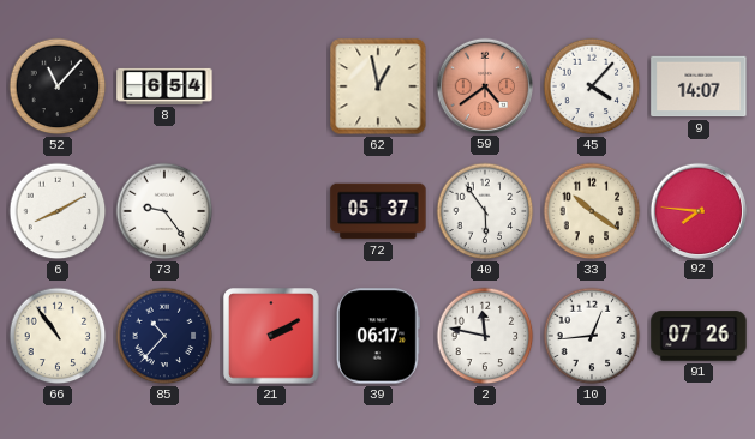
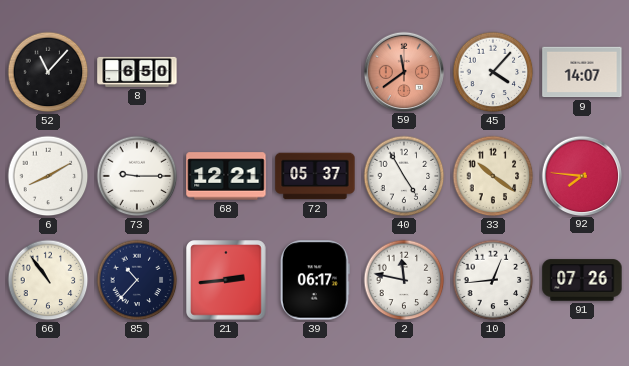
8: 6:54 -> 6:50 (137, 72)
62: 12:58 -> none (378, 86)
59: 4:39 -> 11:39 (403, 71)
73: 9:24 -> 9:15 (137, 176)
68: none -> 12:21 (226, 176)
40: 5:54 -> 4:55 (404, 176)
21: 2:10 -> 2:44 (226, 280)
